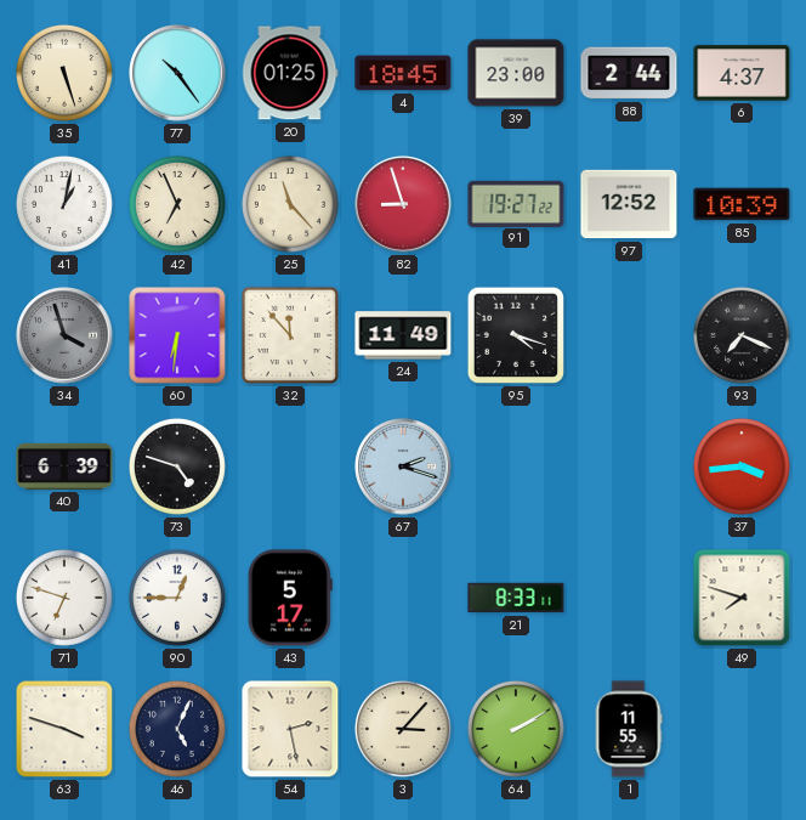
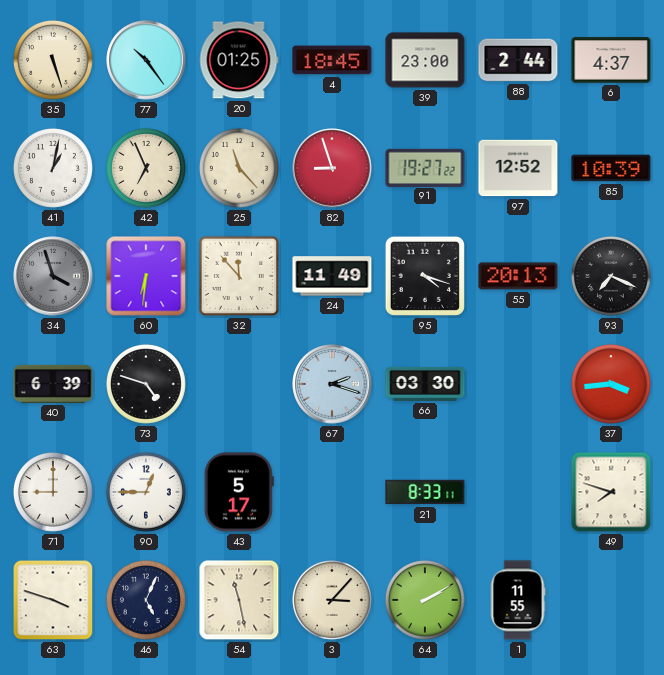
55: none -> 20:13 (518, 276)
66: none -> 03:30 (425, 384)
71: 6:48 -> 9:00 (53, 492)
54: 2:28 -> 11:28 (239, 600)
